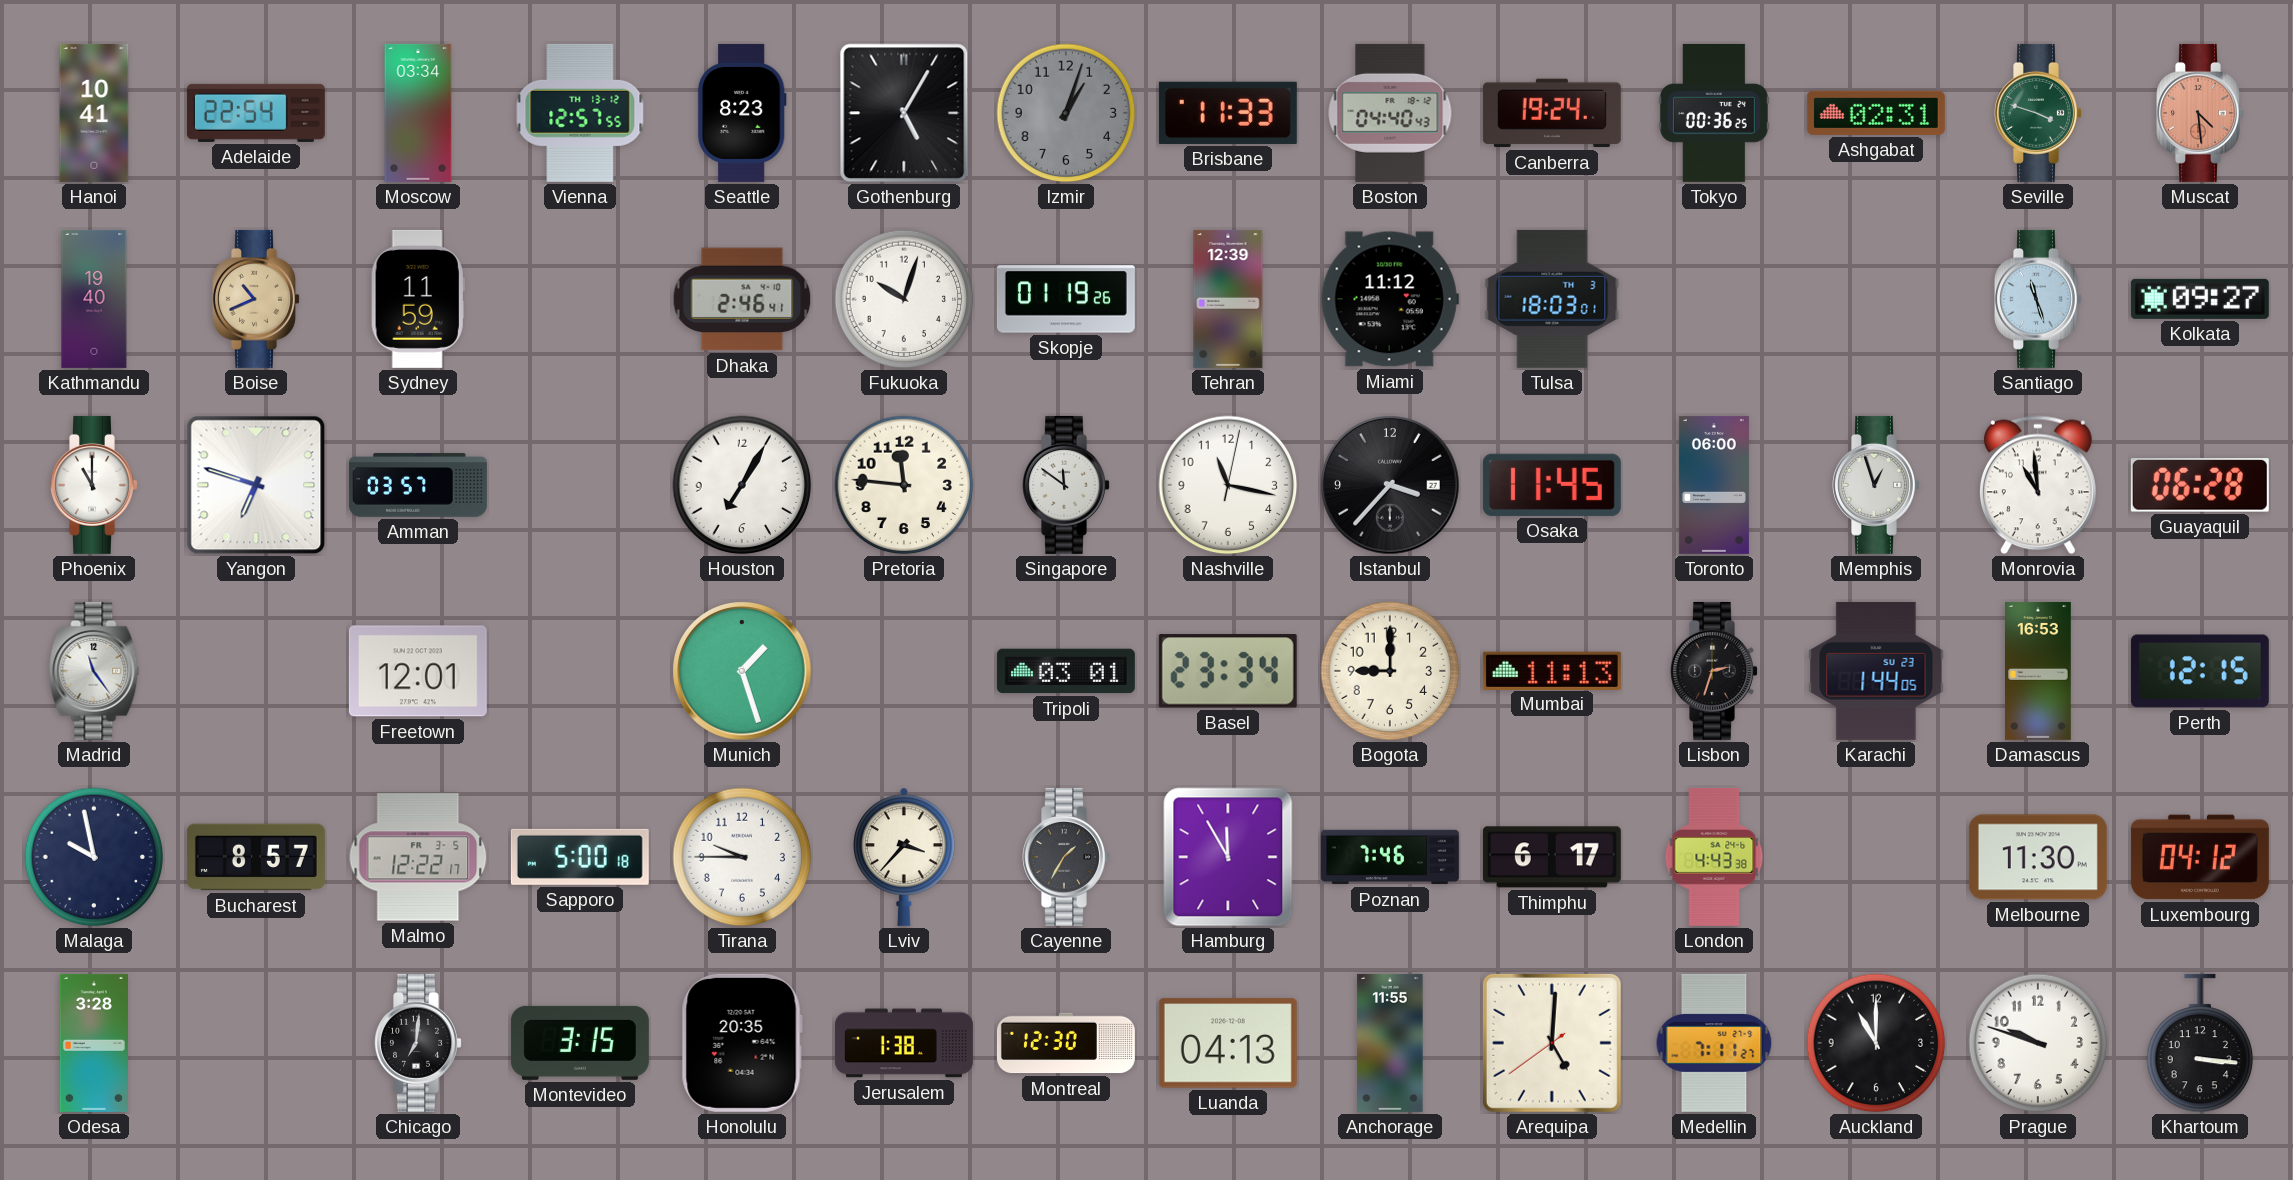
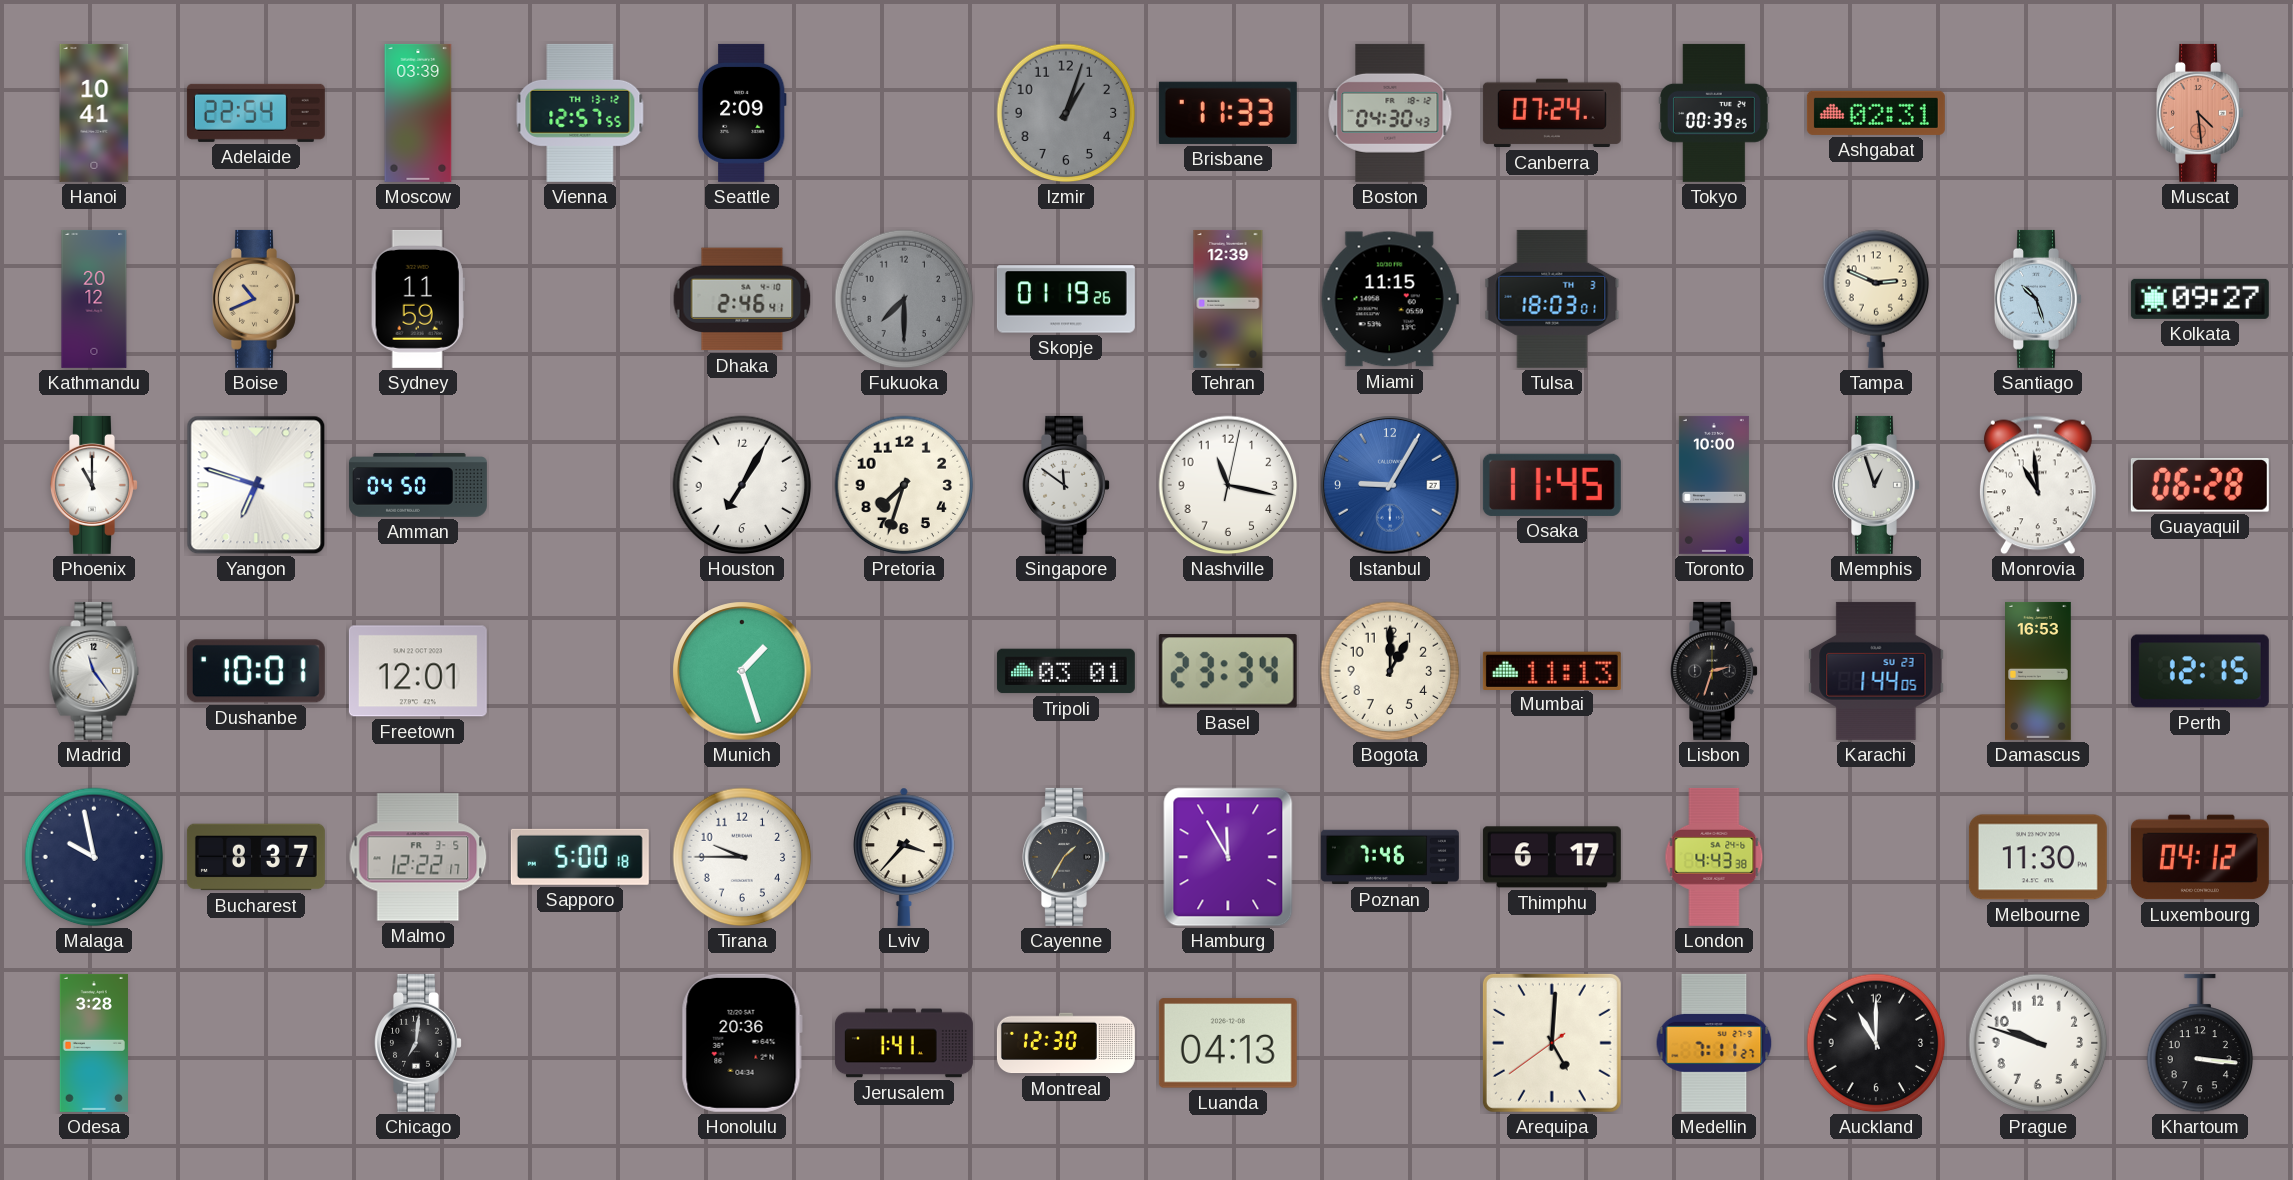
Moscow: 03:34 -> 03:39 (418, 113)
Seattle: 8:23 -> 2:09 (742, 113)
Gothenburg: 5:05 -> none (904, 113)
Boston: 04:40 -> 04:30 (1390, 113)
Canberra: 19:24 -> 07:24 (1552, 113)
Tokyo: 00:36 -> 00:39 (1714, 113)
Seville: 3:48 -> none (2039, 113)
Kathmandu: 19:40 -> 20:12 (94, 299)
Fukuoka: 10:03 -> 7:30 (904, 299)
Fukuoka dial: white -> grey (904, 299)
Miami: 11:12 -> 11:15 (1390, 299)
Tampa: none -> 2:49 (1876, 299)
Santiago: 11:27 -> 10:27 (2039, 299)
Amman: 03:57 -> 04:50 (418, 485)
Pretoria: 11:46 -> 7:33 (904, 485)
Istanbul: 3:37 -> 9:05 (1390, 485)
Istanbul dial: black -> blue (1390, 485)
Toronto: 06:00 -> 10:00 (1714, 485)
Dushanbe: none -> 10:01 (256, 671)
Bogota: 9:00 -> 1:00 (1390, 671)
Bucharest: 8:57 -> 8:37 (256, 857)
Montevideo: 3:15 -> none (580, 1043)
Honolulu: 20:35 -> 20:36 (742, 1043)
Jerusalem: 1:38 -> 1:41 (904, 1043)
Anchorage: 11:55 -> none (1390, 1043)
